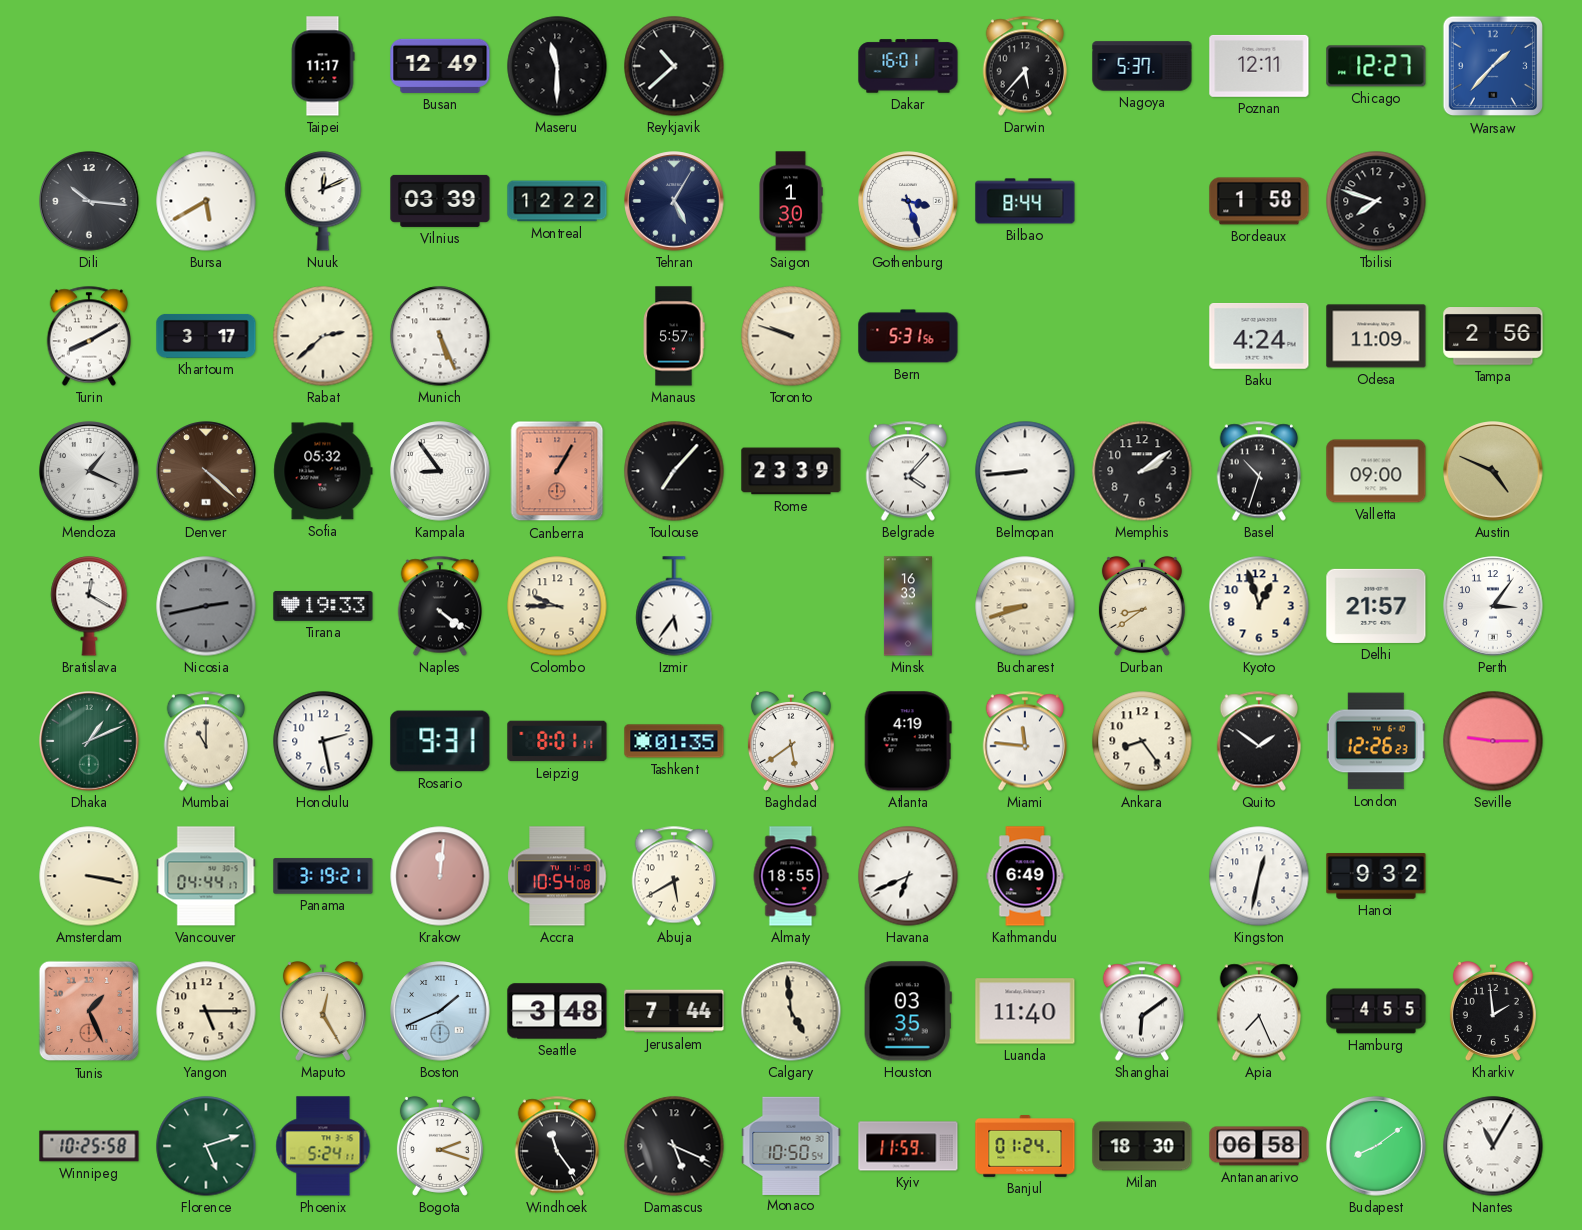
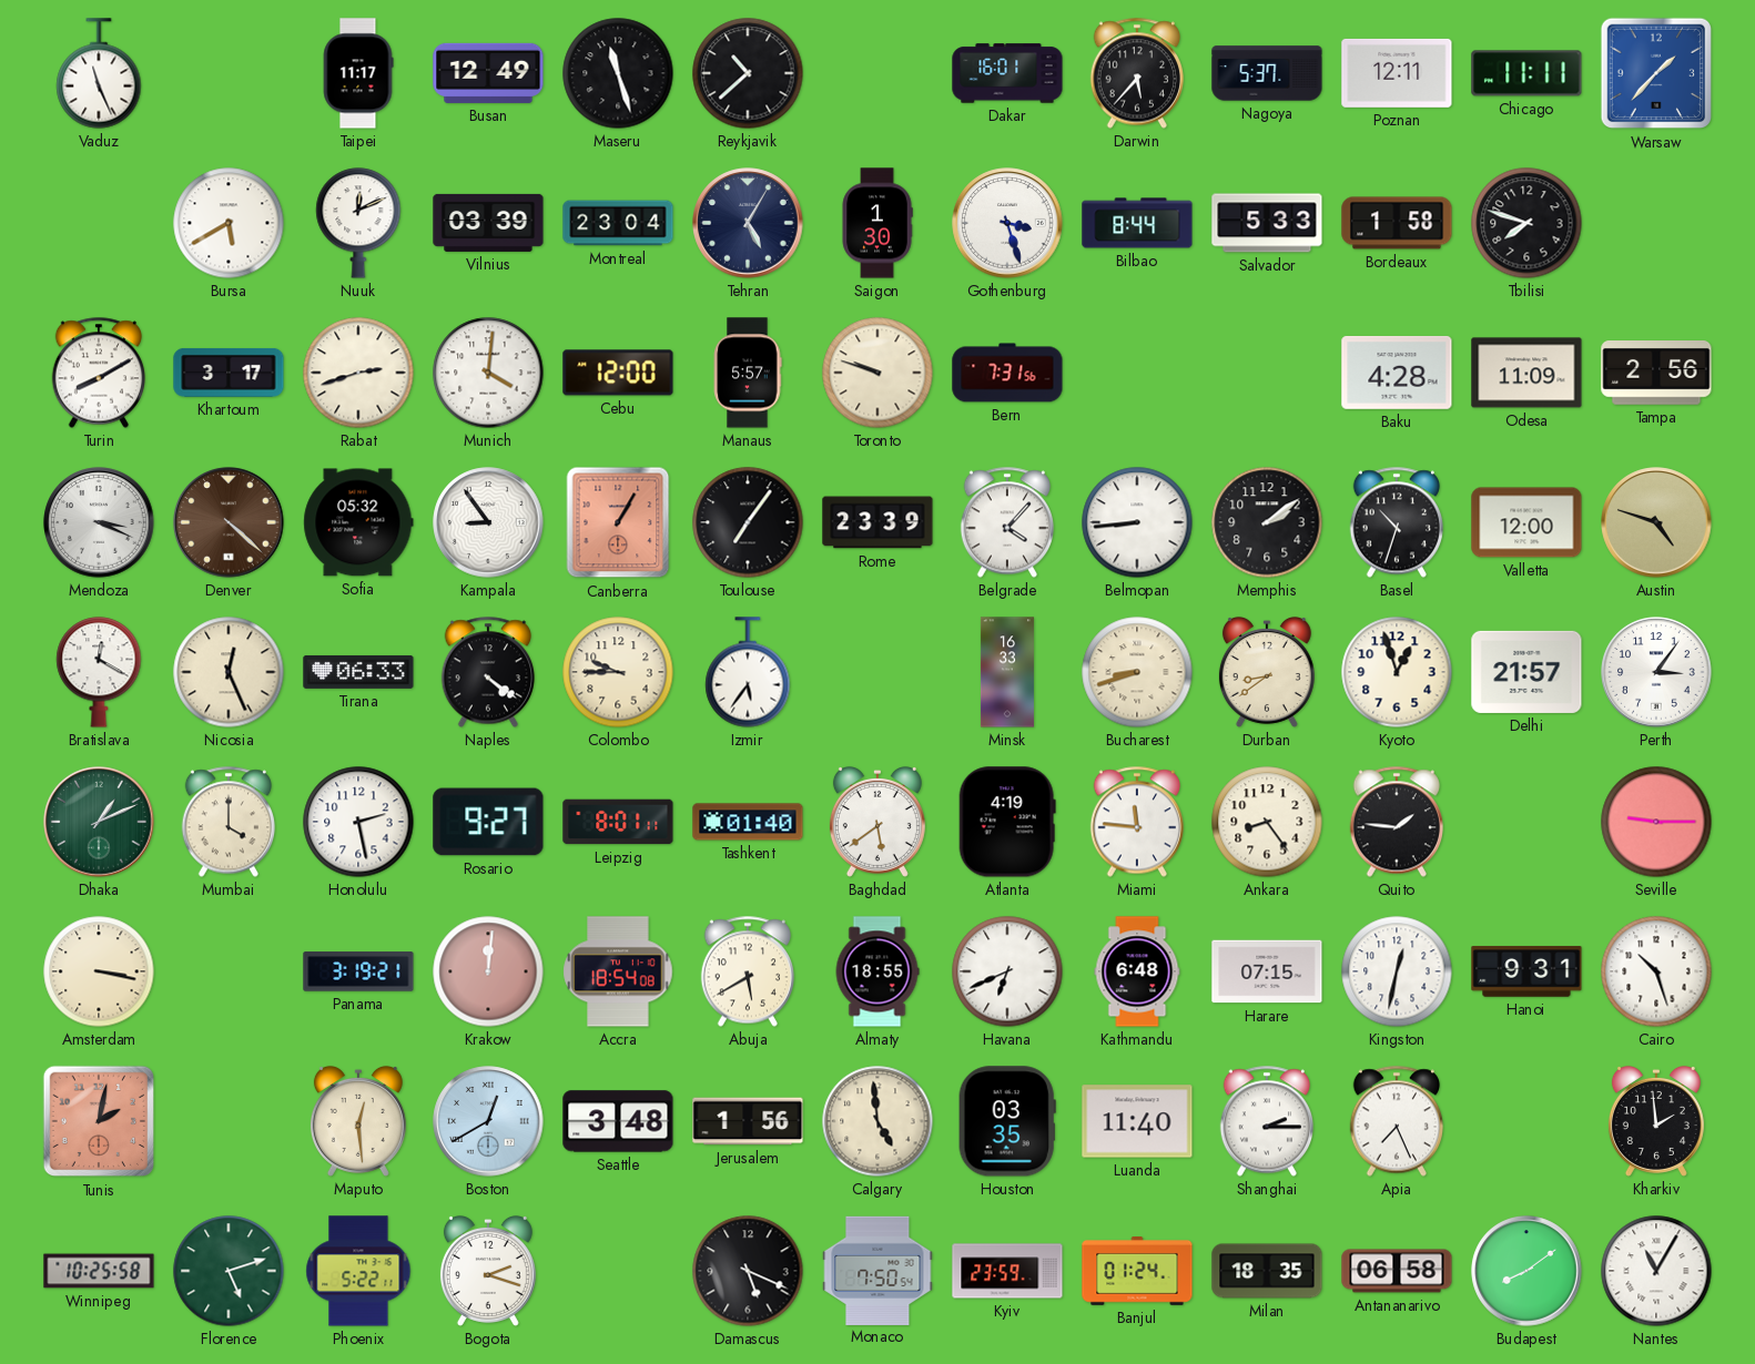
Vaduz: none -> 11:26 (99, 73)
Maseru: 11:30 -> 11:27 (618, 73)
Chicago: 12:27 -> 11:11 (1526, 73)
Dili: 10:16 -> none (89, 201)
Montreal: 12:22 -> 23:04 (618, 223)
Salvador: none -> 5:33 (1267, 223)
Rabat: 2:38 -> 2:42 (358, 373)
Munich: 5:26 -> 4:01 (488, 373)
Cebu: none -> 12:00 (618, 373)
Bern: 5:31 -> 7:31 (1007, 373)
Baku: 4:24 -> 4:28 (1397, 373)
Mendoza: 1:19 -> 3:19 (99, 522)
Toulouse: 7:07 -> 7:06 (748, 522)
Valletta: 09:00 -> 12:00 (1526, 522)
Austin: 4:49 -> 4:48 (1656, 522)
Nicosia: 2:43 -> 12:26 (229, 672)
Nicosia dial: grey -> cream (229, 672)
Tirana: 19:33 -> 06:33 (358, 672)
Mumbai: 11:00 -> 4:00 (227, 822)
Rosario: 9:31 -> 9:27 (488, 822)
Tashkent: 01:35 -> 01:40 (748, 822)
Quito: 1:51 -> 1:46 (1396, 822)
London: 12:26 -> none (1376, 741)
Vancouver: 04:44 -> none (206, 876)
Accra: 10:54 -> 18:54 (618, 971)
Kathmandu: 6:49 -> 6:48 (1137, 971)
Harare: none -> 07:15 (1267, 971)
Hanoi: 9:32 -> 9:31 (1526, 971)
Cairo: none -> 10:27 (1656, 971)
Tunis: 1:26 -> 2:02 (99, 1121)
Yangon: 5:15 -> none (206, 1011)
Maputo: 12:25 -> 12:29 (358, 1121)
Boston: 1:41 -> 12:40 (488, 1121)
Jerusalem: 7:44 -> 1:56 (748, 1121)
Shanghai: 6:09 -> 2:15 (1266, 1121)
Hamburg: 4:55 -> none (1376, 1011)
Phoenix: 5:24 -> 5:22 (358, 1271)
Windhoek: 11:24 -> none (556, 1146)
Monaco: 10:50 -> 7:50 (877, 1270)
Kyiv: 11:59 -> 23:59 (1007, 1271)
Milan: 18:30 -> 18:35 (1267, 1271)
